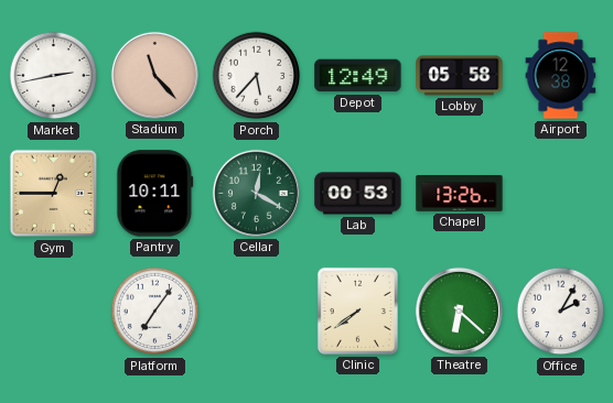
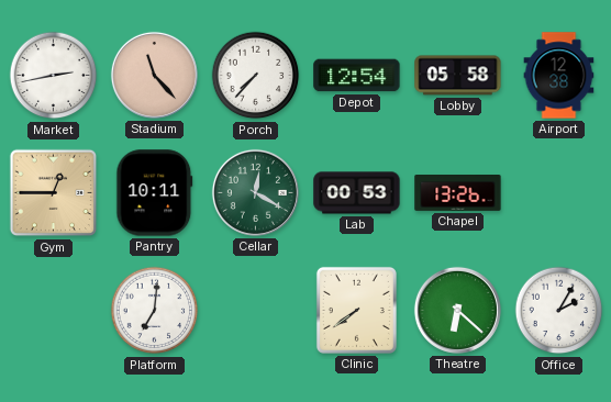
Porch: 5:37 -> 7:37 (256, 76)
Depot: 12:49 -> 12:54 (357, 76)
Platform: 7:06 -> 7:01 (155, 311)
